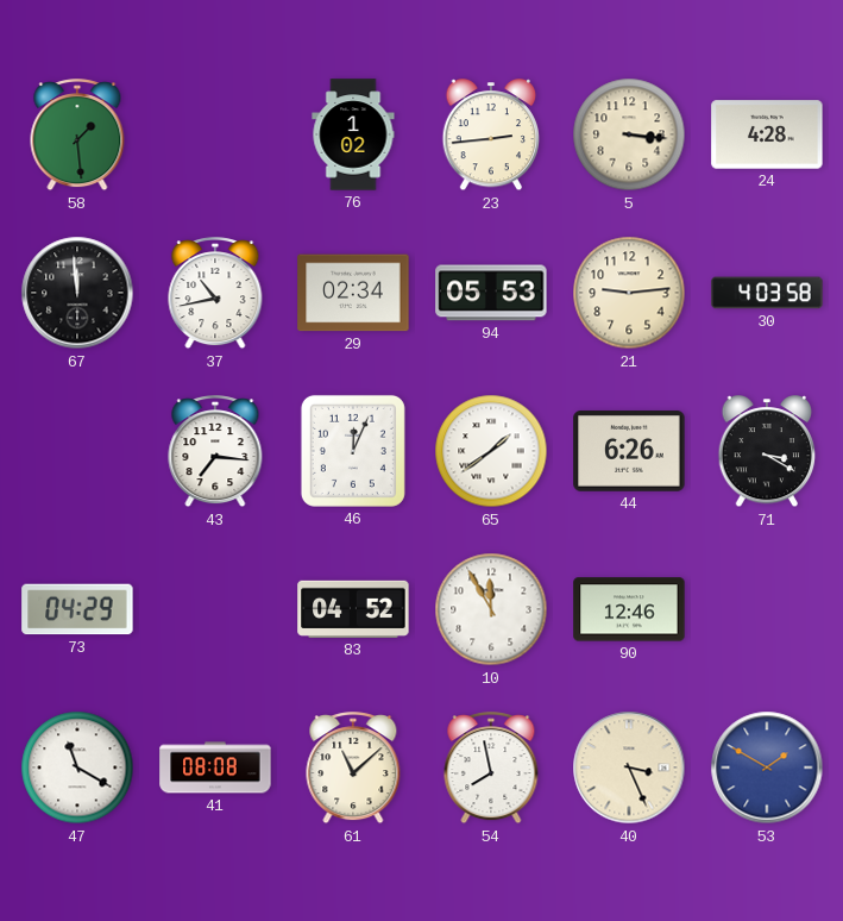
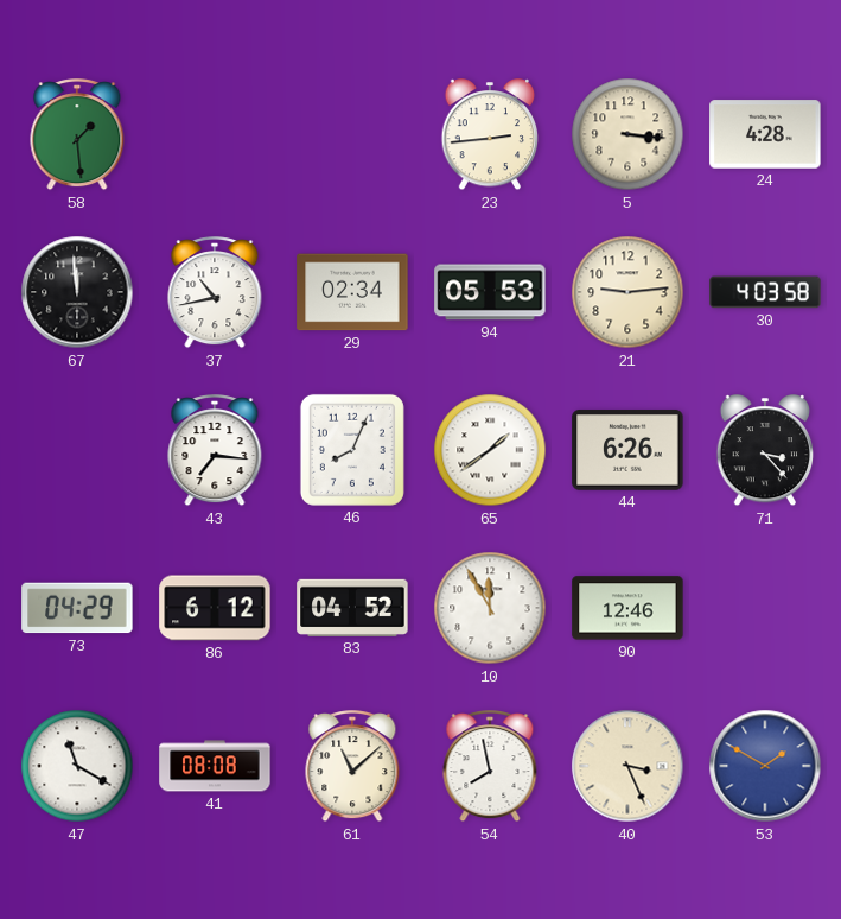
76: 1:02 -> none (353, 134)
46: 12:04 -> 8:04 (352, 450)
71: 3:20 -> 3:23 (765, 451)
86: none -> 6:12 (215, 608)
